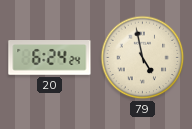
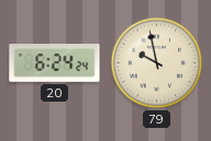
79: 4:58 -> 9:58 (157, 63)
